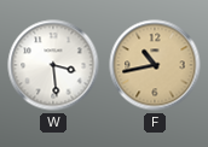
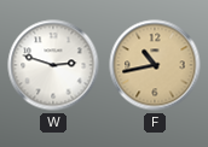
W: 3:29 -> 2:48 (53, 65)
